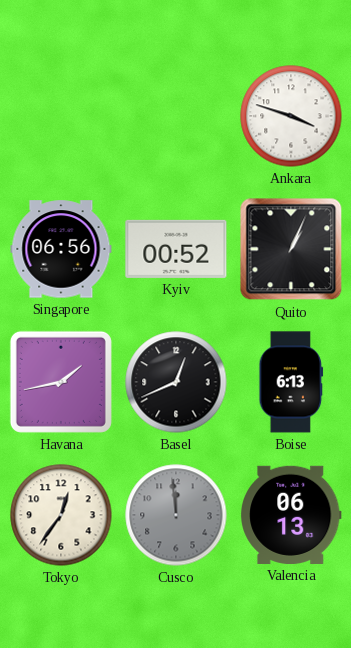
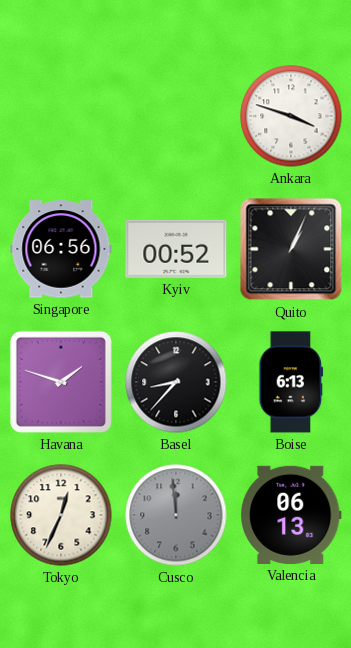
Havana: 1:43 -> 1:48 (61, 382)
Basel: 12:41 -> 8:37 (176, 382)
Tokyo: 12:36 -> 12:34 (61, 515)
